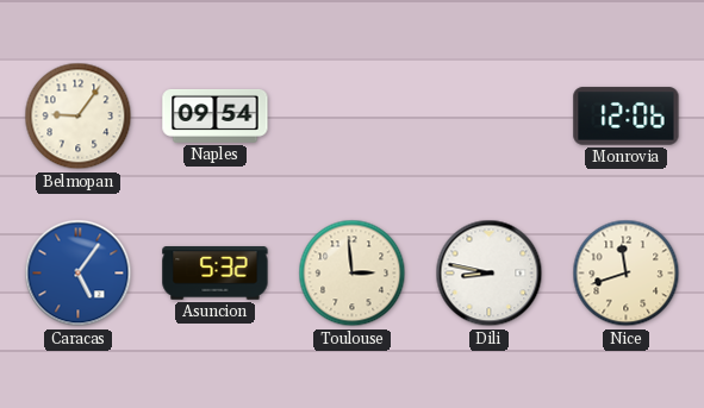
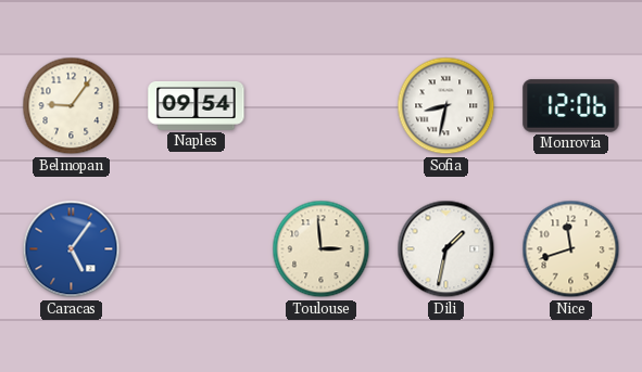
Sofia: none -> 8:32 (446, 106)
Asuncion: 5:32 -> none (216, 274)
Dili: 8:47 -> 1:32 (446, 249)
